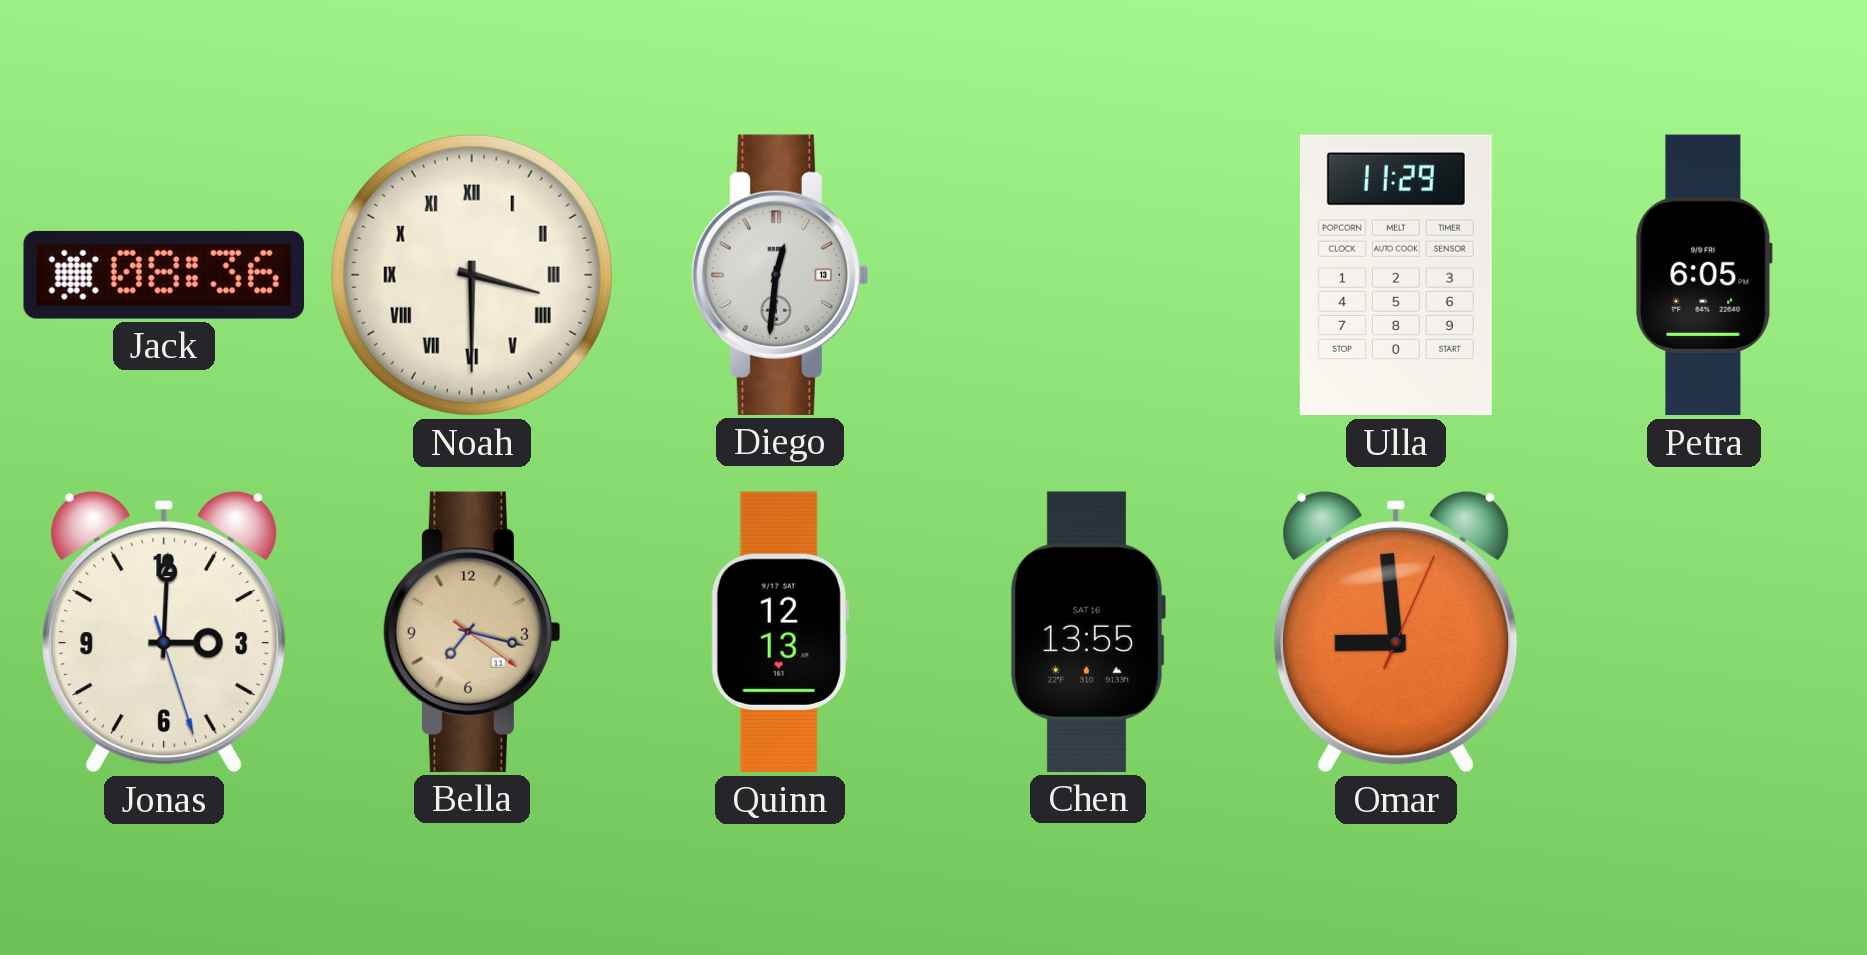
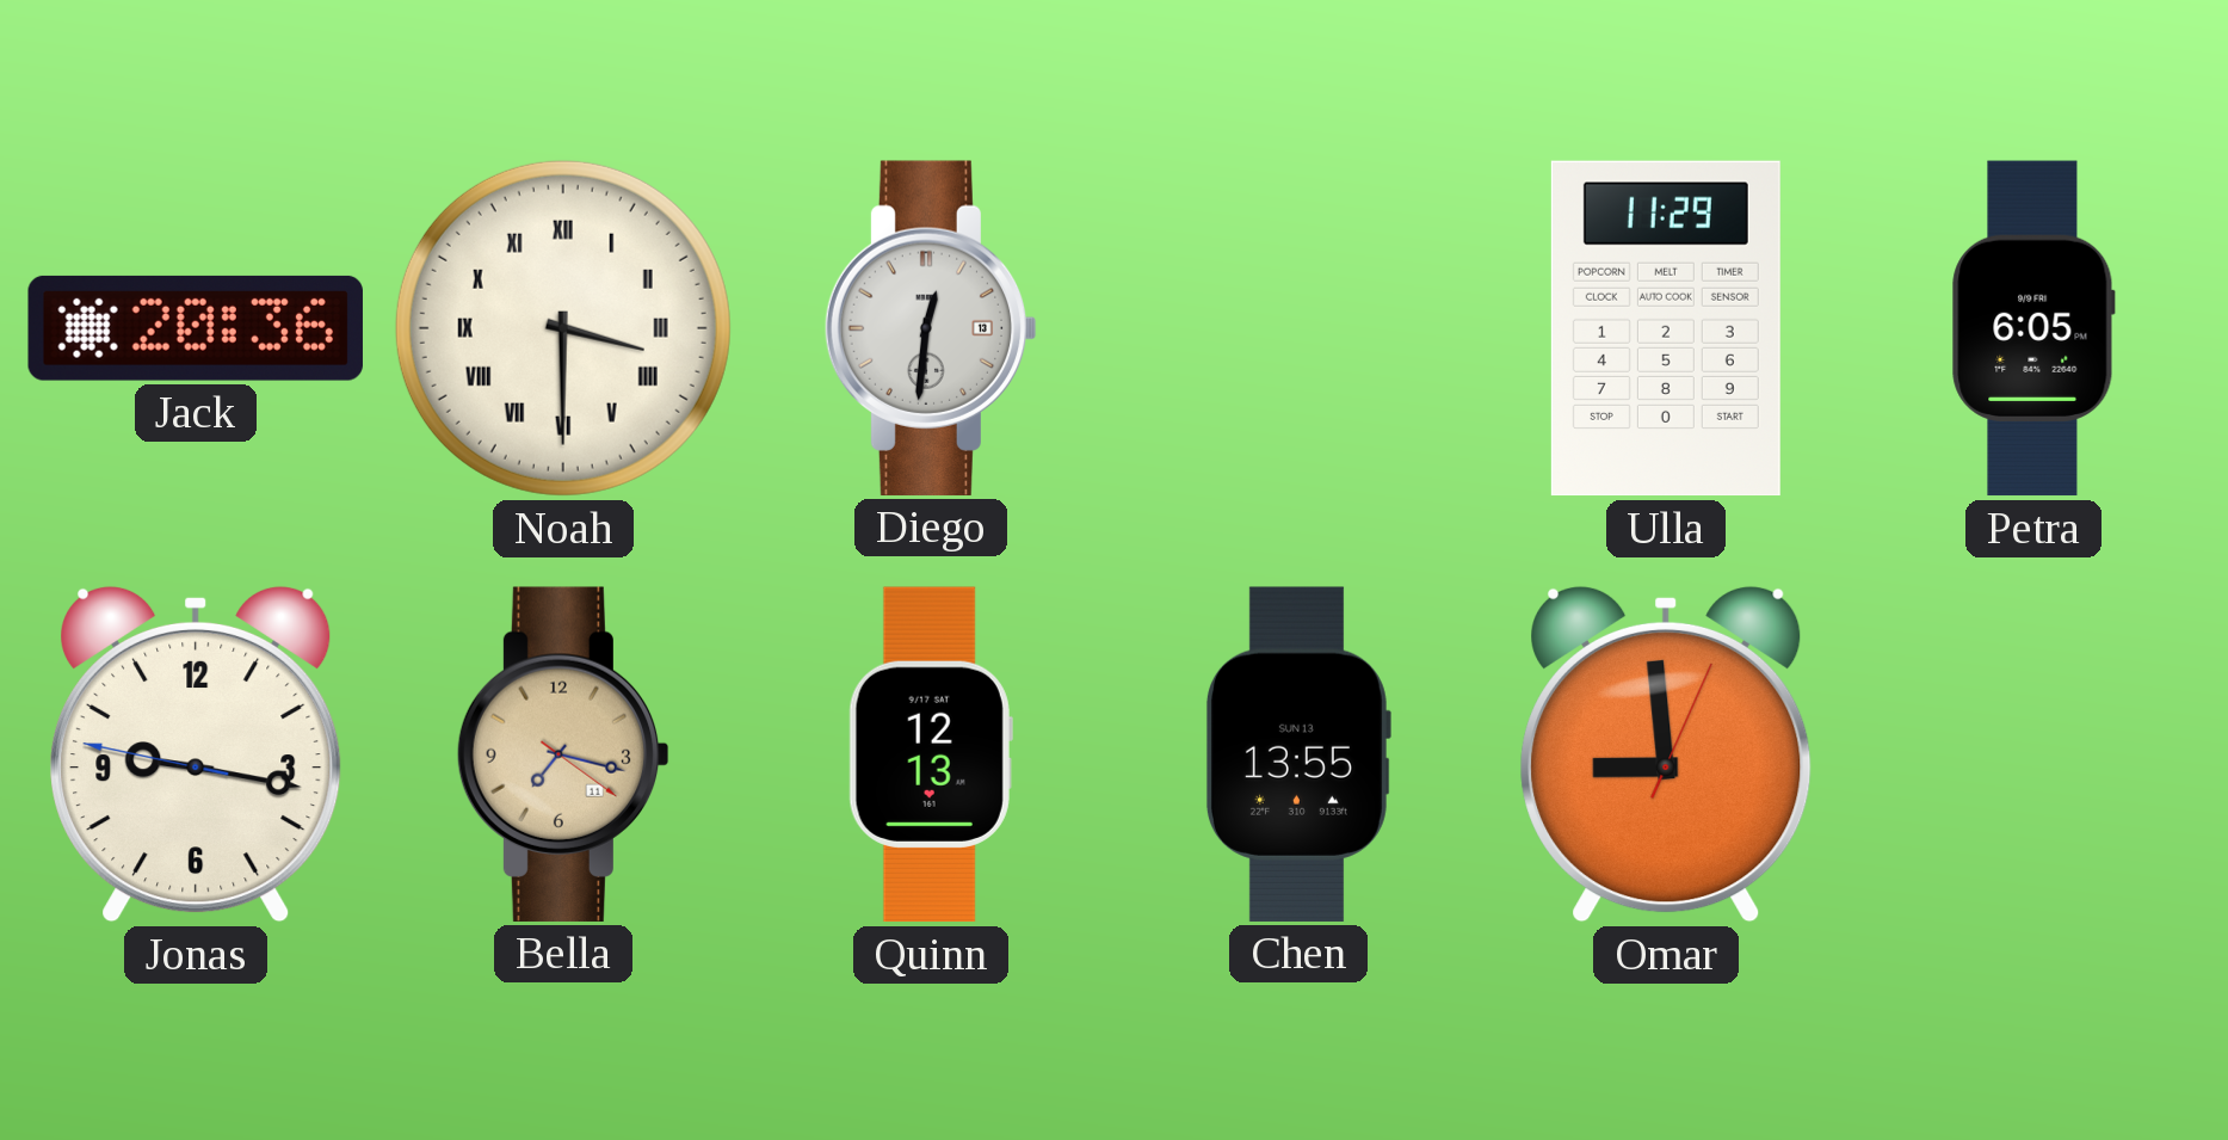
Jack: 08:36 -> 20:36 (196, 328)
Jonas: 3:00 -> 9:16 (196, 754)
Chen date: SAT 16 -> SUN 13 (1297, 754)
